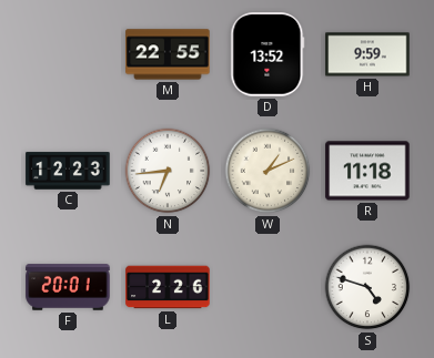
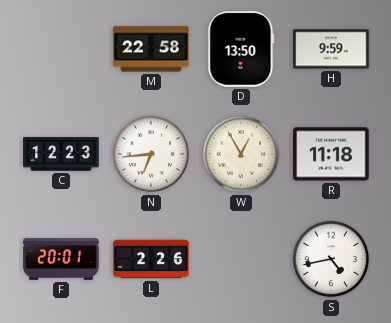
M: 22:55 -> 22:58 (151, 49)
D: 13:52 -> 13:50 (241, 49)
W: 1:11 -> 12:55 (241, 154)
S: 4:48 -> 4:43 (331, 259)
